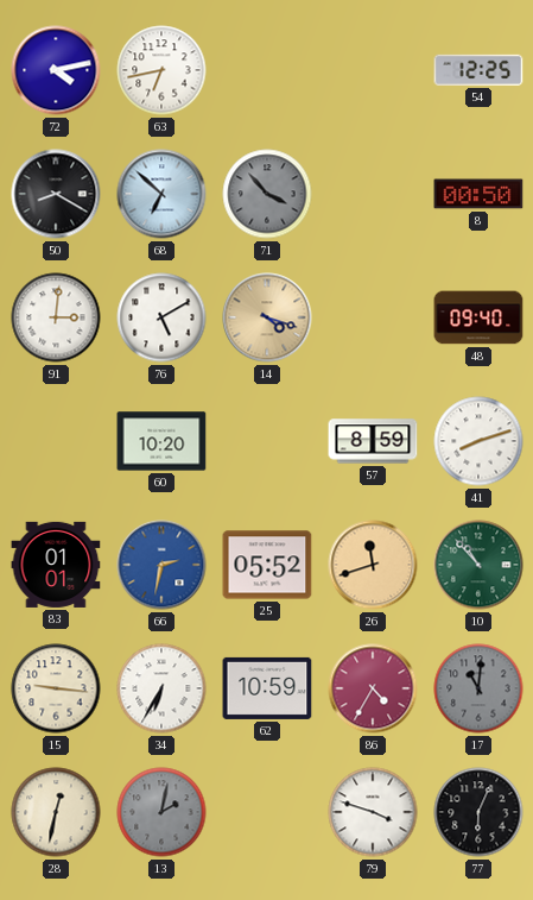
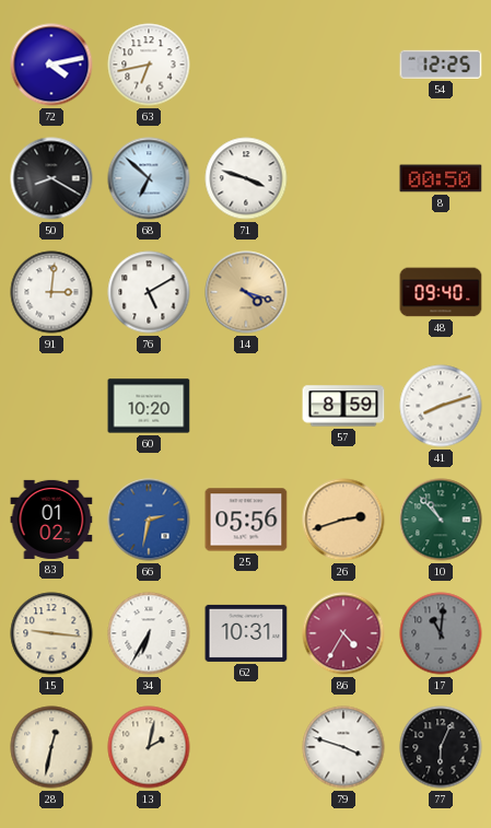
71: 3:53 -> 3:48 (246, 178)
71 dial: grey -> white (246, 178)
83: 01:01 -> 01:02 (51, 520)
25: 05:52 -> 05:56 (246, 520)
26: 11:42 -> 2:42 (343, 520)
62: 10:59 -> 10:31 (246, 633)
13 dial: grey -> cream (149, 747)
